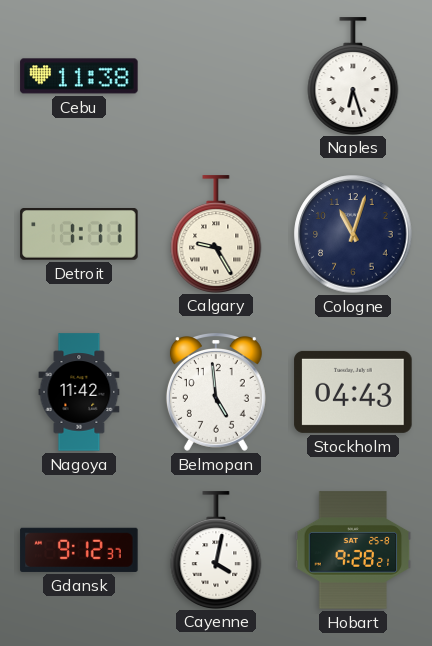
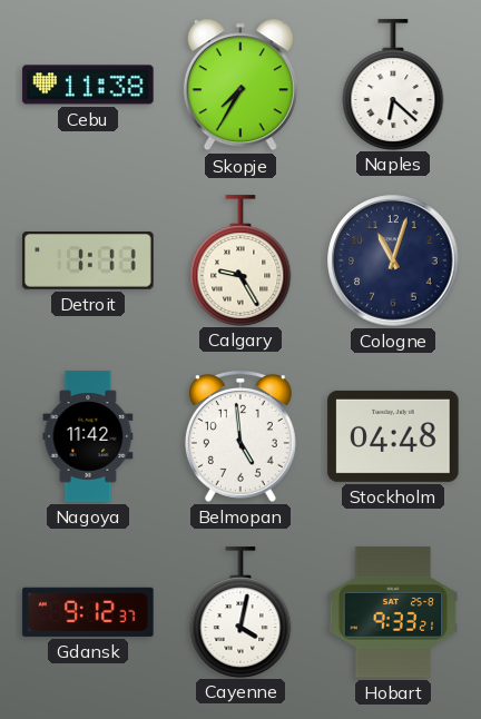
Skopje: none -> 7:35 (240, 85)
Naples: 6:27 -> 6:22 (393, 85)
Stockholm: 04:43 -> 04:48 (393, 436)
Hobart: 9:28 -> 9:33 (393, 612)
